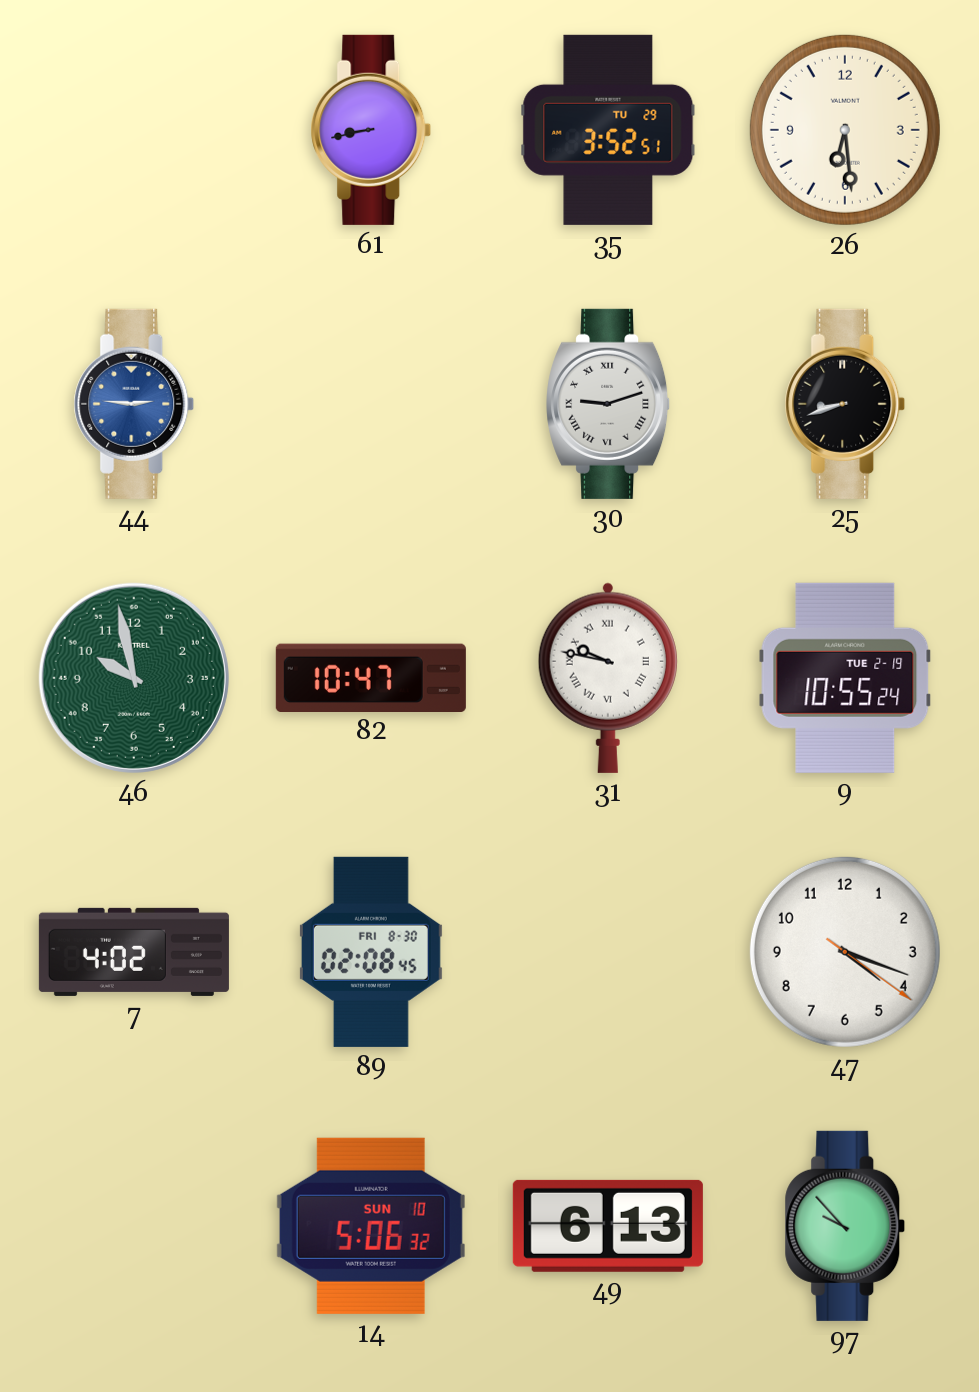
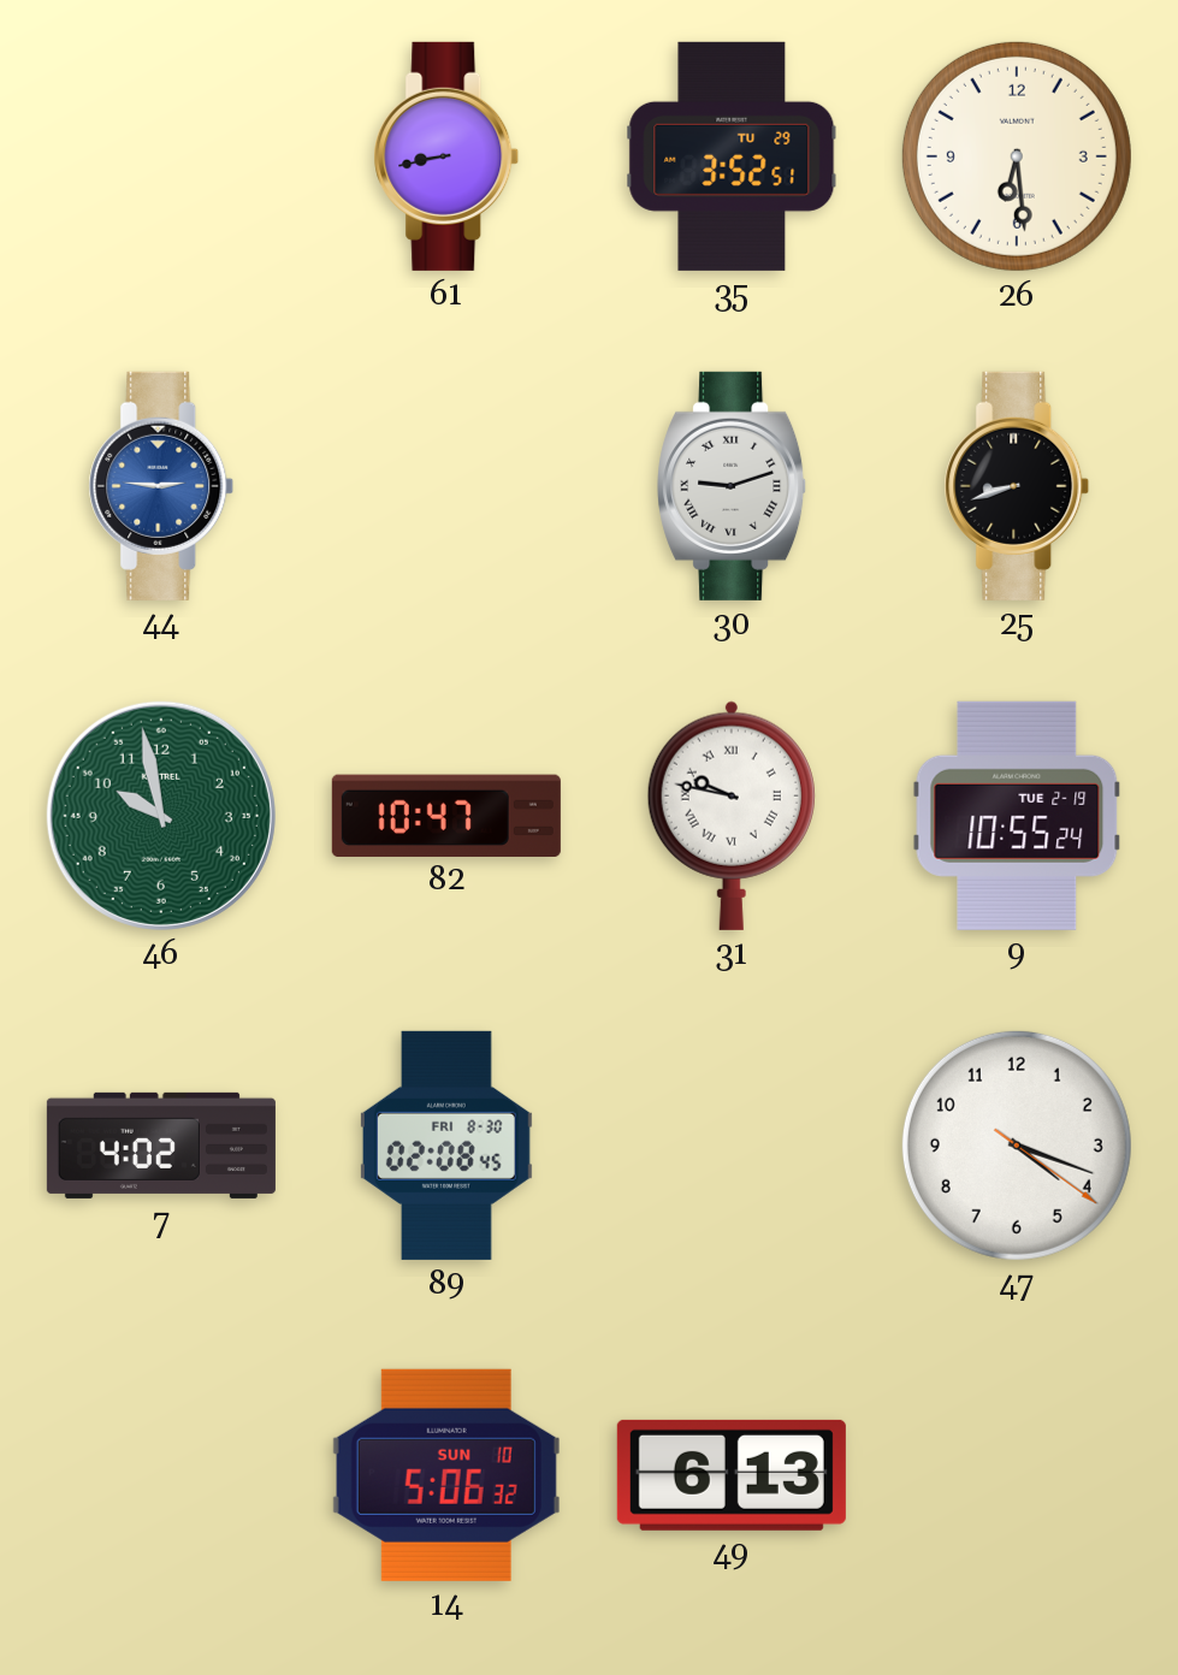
97: 9:53 -> none (845, 1226)
